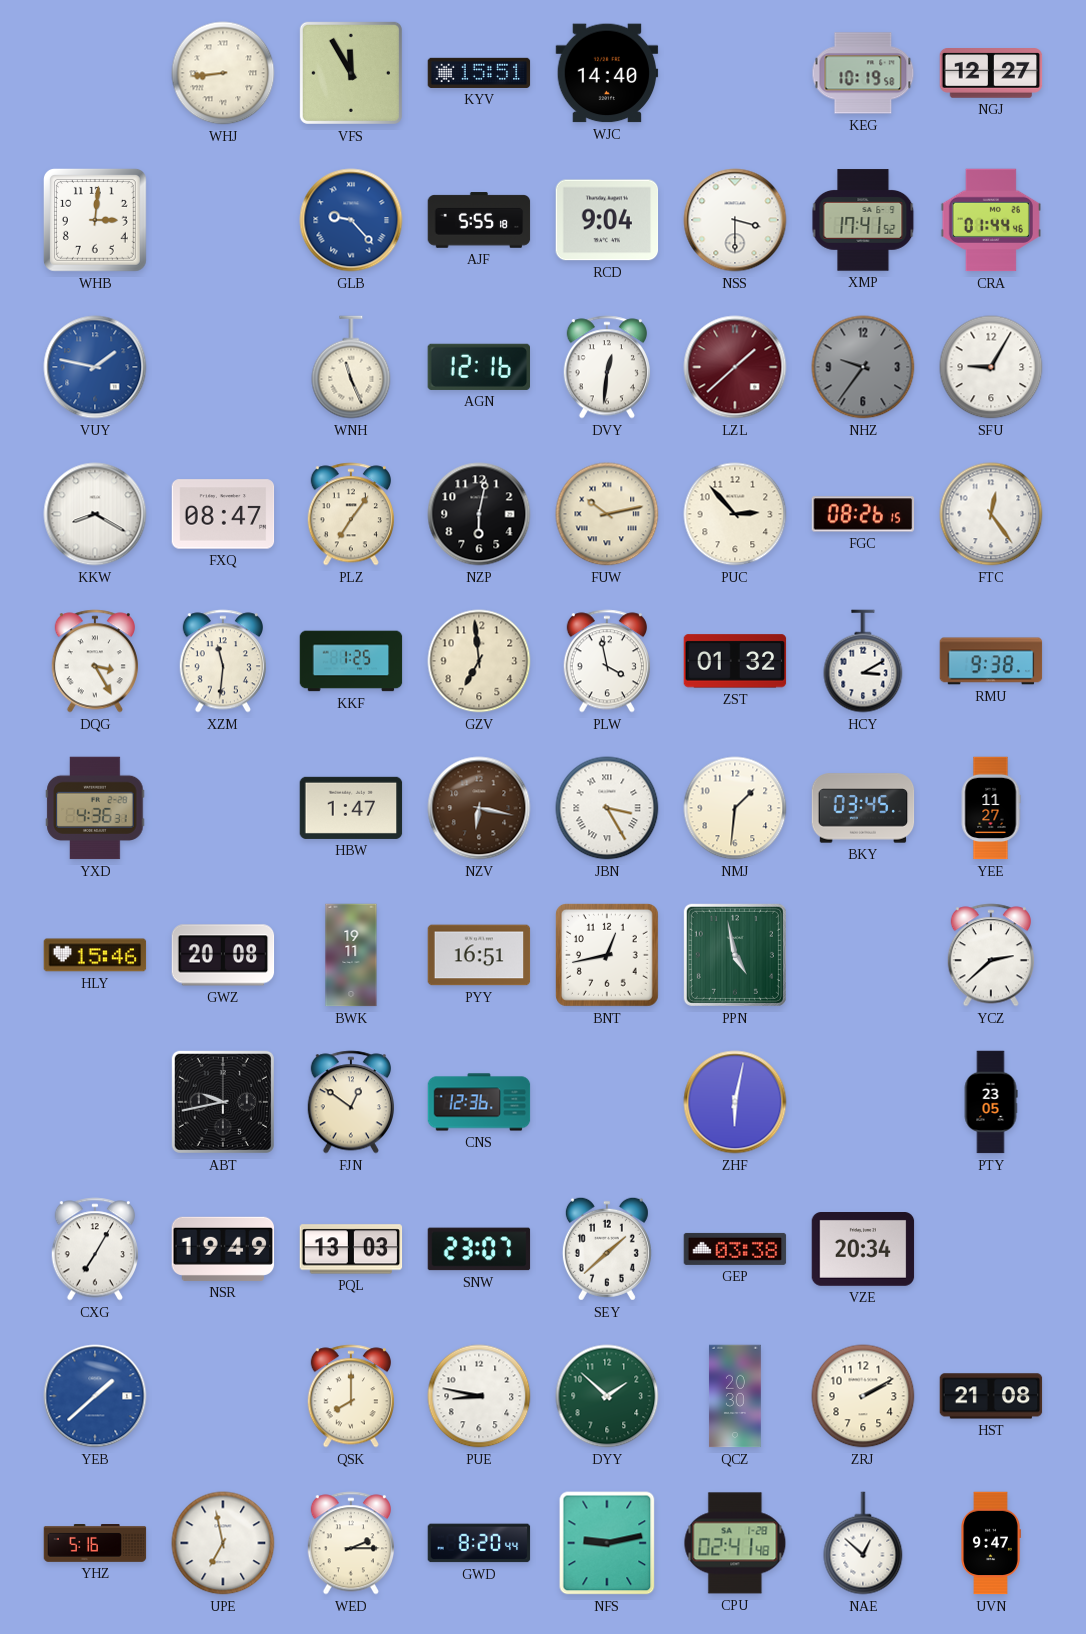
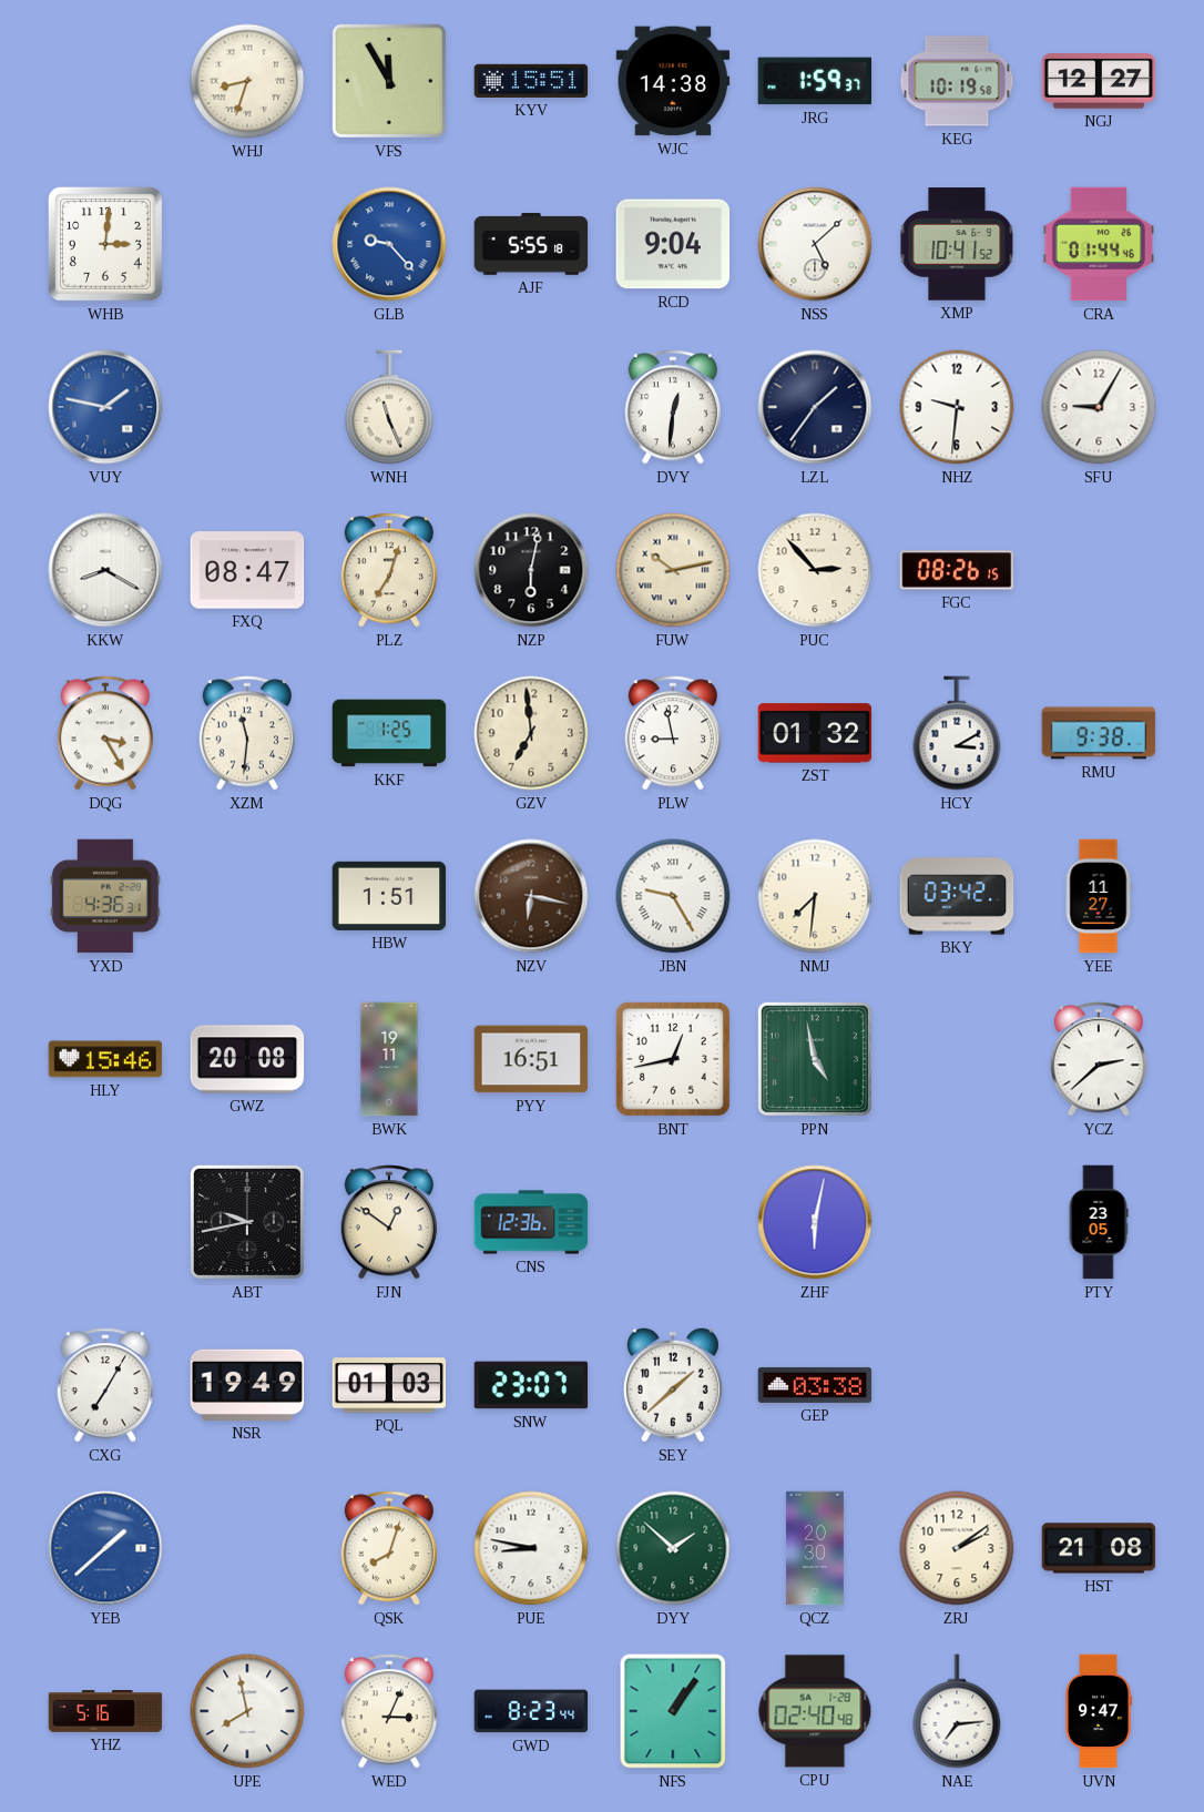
WHJ: 8:44 -> 8:33 (247, 81)
WJC: 14:40 -> 14:38 (673, 81)
JRG: none -> 1:59 (814, 81)
NSS: 3:30 -> 5:08 (815, 244)
XMP: 17:41 -> 10:41 (957, 244)
AGN: 12:16 -> none (478, 367)
LZL: 1:38 -> 1:36 (815, 407)
LZL dial: burgundy -> navy (815, 407)
NHZ: 9:36 -> 9:31 (957, 407)
NHZ dial: grey -> white (957, 407)
PLZ: 7:06 -> 7:03 (388, 570)
FTC: 12:24 -> none (991, 514)
PLW: 3:58 -> 8:58 (672, 733)
HBW: 1:47 -> 1:51 (389, 896)
JBN: 3:25 -> 9:25 (673, 896)
NMJ: 1:31 -> 7:31 (815, 896)
BKY: 03:45 -> 03:42 (957, 896)
PQL: 13:03 -> 01:03 (389, 1385)
VZE: 20:34 -> none (863, 1250)
QSK: 8:00 -> 8:03 (388, 1548)
ZRJ: 2:10 -> 2:09 (957, 1548)
UPE: 6:58 -> 7:58 (247, 1711)
WED: 2:15 -> 3:04 (388, 1711)
GWD: 8:20 -> 8:23 (531, 1711)
NFS: 9:13 -> 1:06 (673, 1711)
CPU: 02:41 -> 02:40 (815, 1711)
NAE: 12:52 -> 7:14 (957, 1711)
